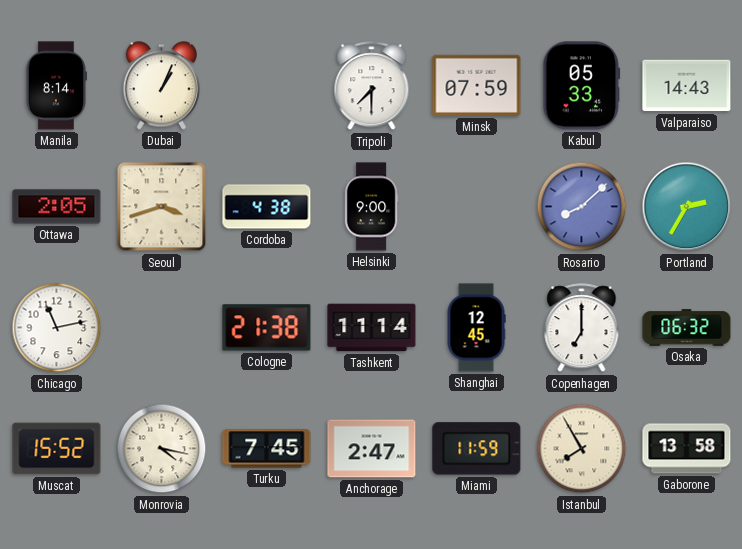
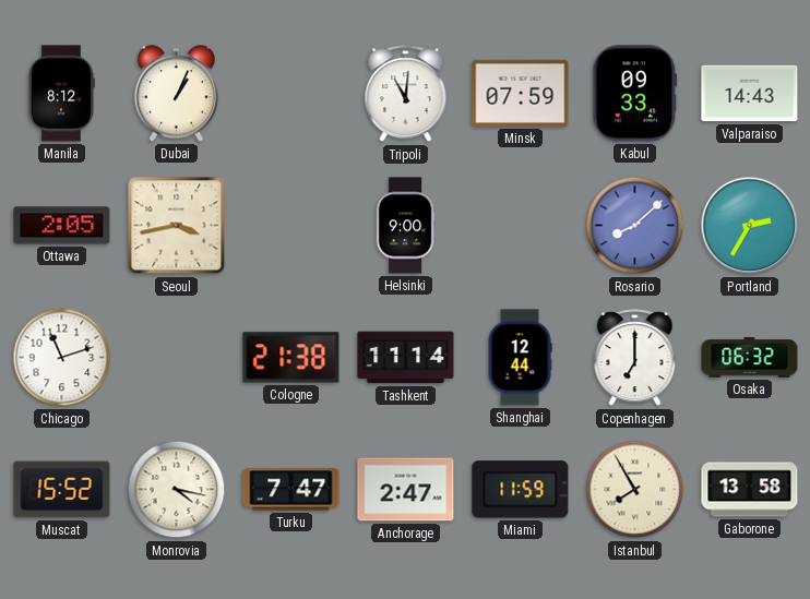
Manila: 8:14 -> 8:12 (61, 94)
Tripoli: 7:30 -> 11:01 (406, 94)
Kabul: 05:33 -> 09:33 (635, 94)
Seoul: 3:42 -> 3:43 (177, 226)
Cordoba: 4:38 -> none (267, 207)
Chicago: 11:13 -> 11:12 (62, 358)
Shanghai: 12:45 -> 12:44 (520, 358)
Turku: 7:45 -> 7:47 (291, 490)
